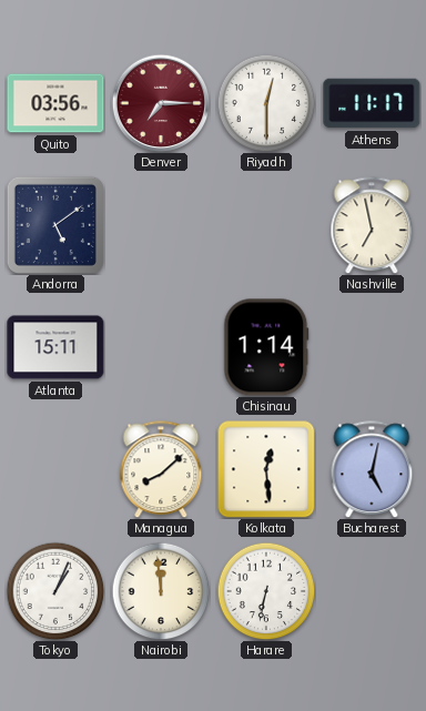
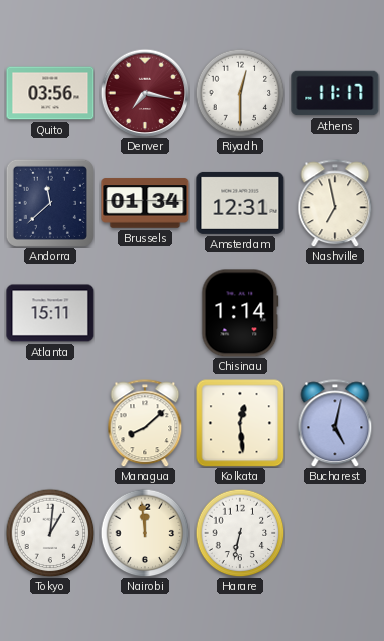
Denver: 7:15 -> 7:17 (145, 93)
Andorra: 5:09 -> 11:38 (50, 203)
Brussels: none -> 01:34 (145, 203)
Amsterdam: none -> 12:31 (240, 203)
Tokyo: 1:04 -> 1:01 (50, 533)
